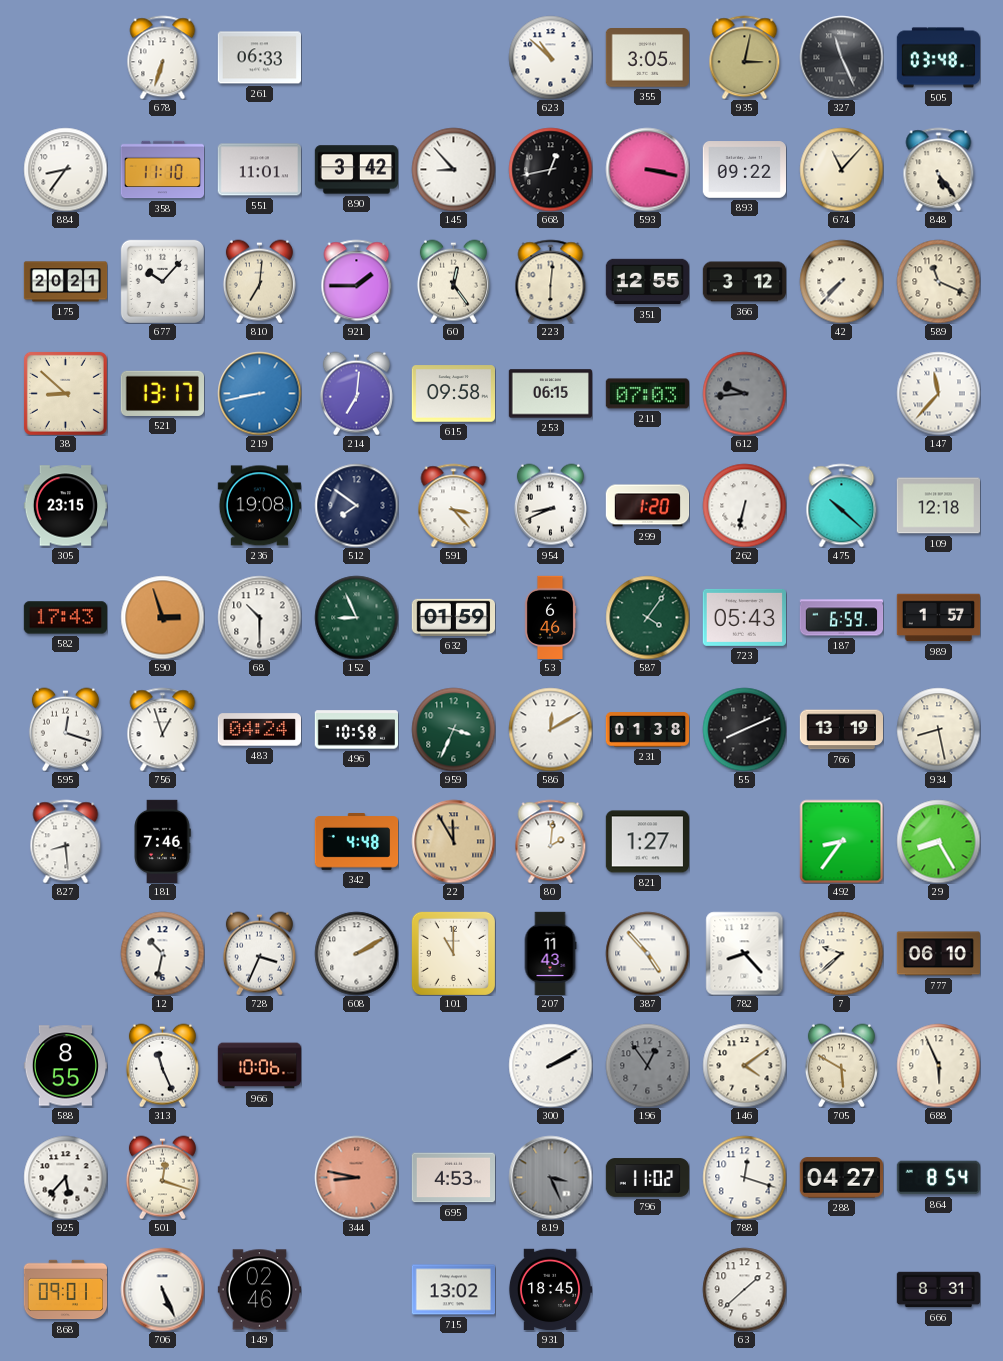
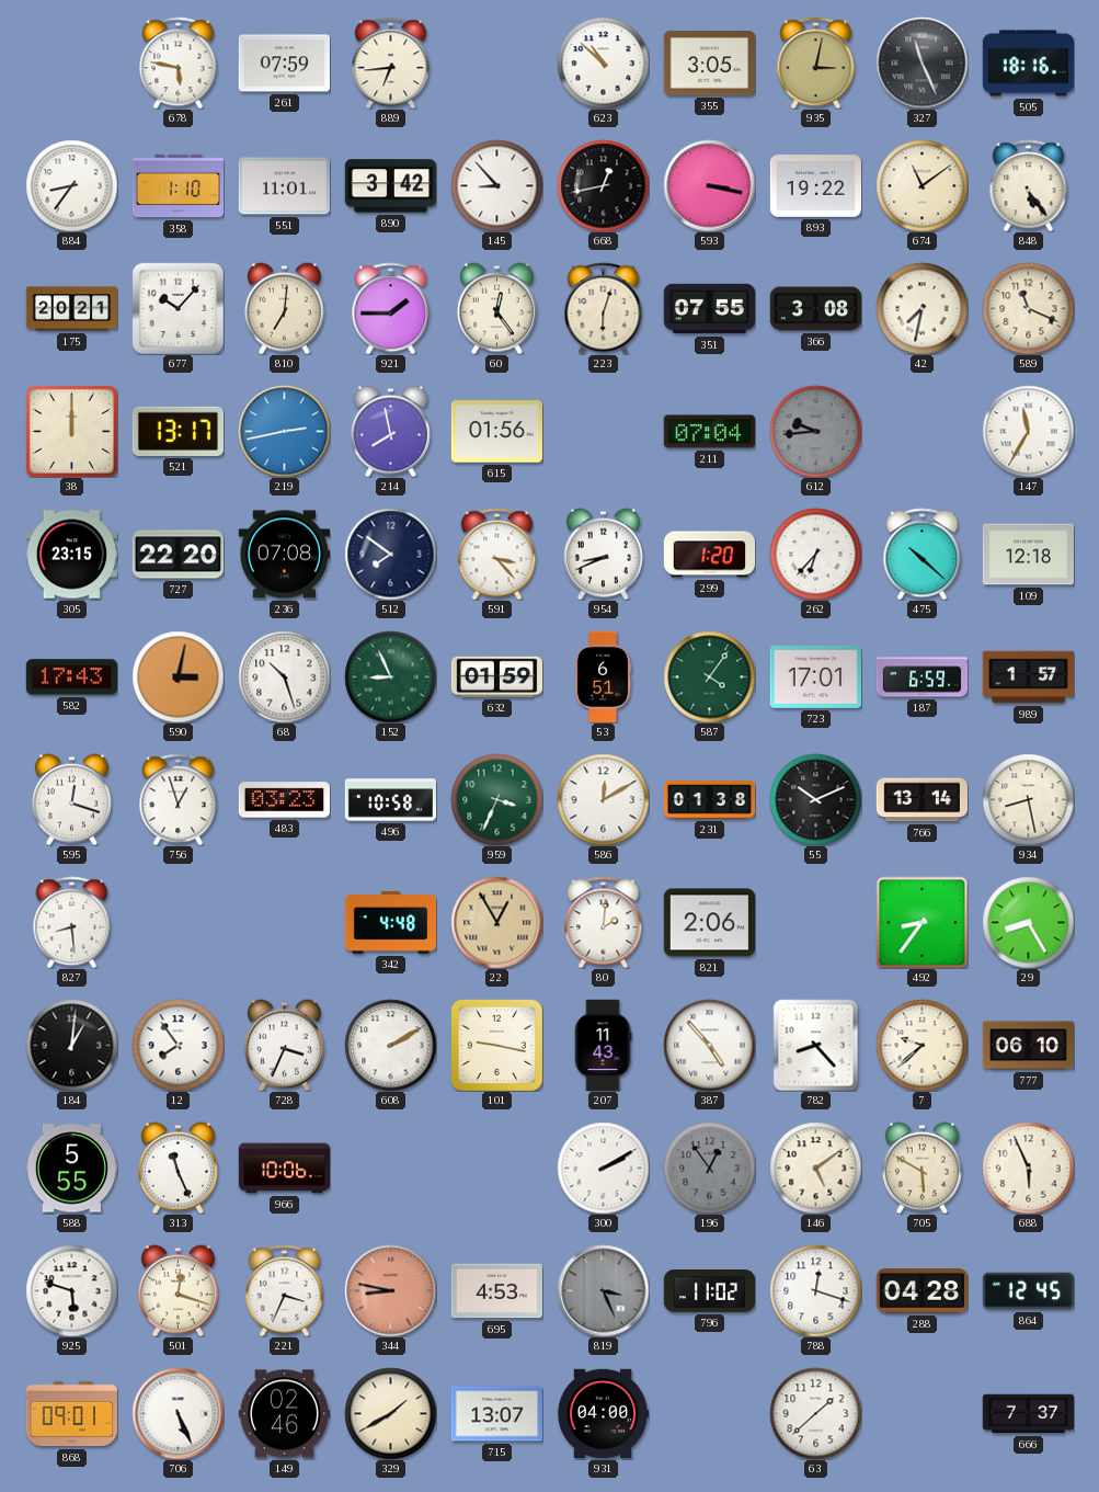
678: 6:33 -> 5:47 (179, 62)
261: 06:33 -> 07:59 (284, 64)
889: none -> 6:44 (391, 62)
505: 03:48 -> 18:16 (1028, 64)
358: 11:10 -> 1:10 (178, 186)
893: 09:22 -> 19:22 (815, 186)
674: 11:07 -> 11:09 (921, 185)
223: 6:01 -> 6:03 (604, 308)
351: 12:55 -> 07:55 (709, 309)
366: 3:12 -> 3:08 (815, 309)
42: 7:37 -> 7:32 (921, 308)
38: 8:52 -> 12:00 (71, 431)
219: 8:43 -> 2:43 (284, 431)
214: 7:01 -> 7:58 (390, 431)
615: 09:58 -> 01:56 (496, 432)
253: 06:15 -> none (550, 394)
211: 07:03 -> 07:04 (709, 432)
147: 11:37 -> 11:35 (1028, 431)
727: none -> 22:20 (178, 555)
236: 19:08 -> 07:08 (284, 555)
262: 6:32 -> 6:37 (815, 554)
590: 2:57 -> 3:02 (178, 676)
68: 10:30 -> 10:27 (284, 676)
53: 6:46 -> 6:51 (603, 676)
723: 05:43 -> 17:01 (815, 676)
483: 04:24 -> 03:23 (284, 800)
55: 8:11 -> 10:11 (815, 799)
766: 13:19 -> 13:14 (921, 800)
181: 7:46 -> none (162, 841)
22: 11:55 -> 12:55 (496, 922)
821: 1:27 -> 2:06 (709, 923)
184: none -> 1:01 (71, 1045)
12: 10:32 -> 7:54 (178, 1045)
101: 11:00 -> 9:17 (496, 1045)
588: 8:55 -> 5:55 (71, 1169)
146: 4:09 -> 5:09 (815, 1168)
925: 5:37 -> 5:48 (71, 1290)
221: none -> 3:34 (285, 1290)
288: 04:27 -> 04:28 (921, 1291)
864: 8:54 -> 12:45 (1028, 1291)
329: none -> 1:40 (390, 1413)
715: 13:02 -> 13:07 (496, 1414)
931: 18:45 -> 04:00 (603, 1414)
666: 8:31 -> 7:37 (1028, 1414)
